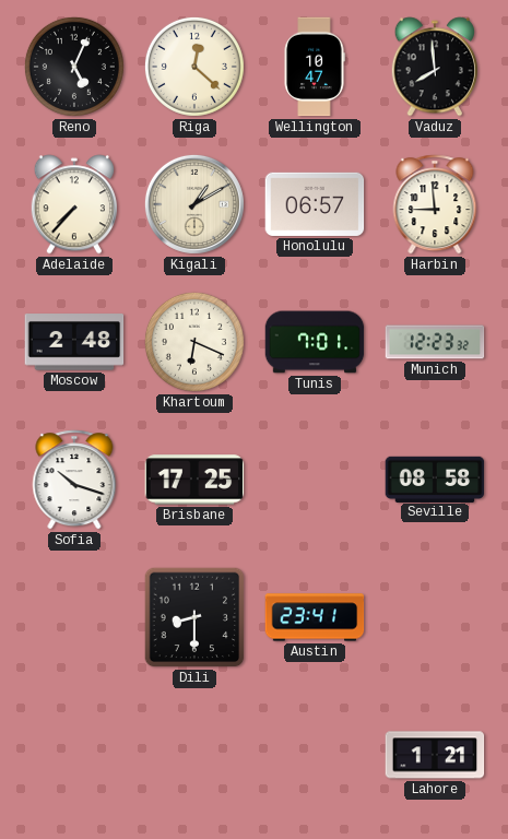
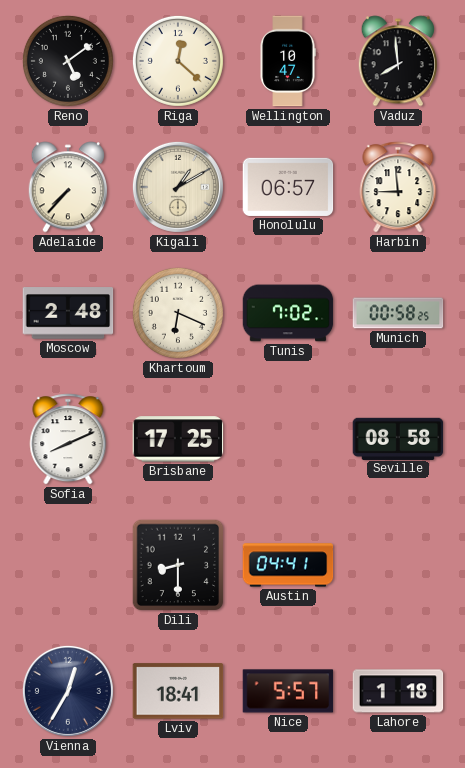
Reno: 5:04 -> 5:09 (68, 61)
Tunis: 7:01 -> 7:02 (288, 313)
Munich: 12:23 -> 00:58 (398, 313)
Sofia: 10:18 -> 8:11 (68, 439)
Austin: 23:41 -> 04:41 (288, 565)
Vienna: none -> 12:35 (68, 691)
Lviv: none -> 18:41 (178, 691)
Nice: none -> 5:57 (288, 691)
Lahore: 1:21 -> 1:18 (398, 691)
